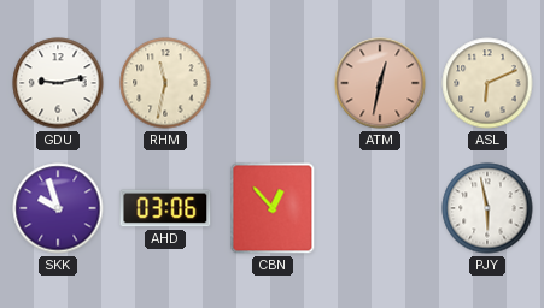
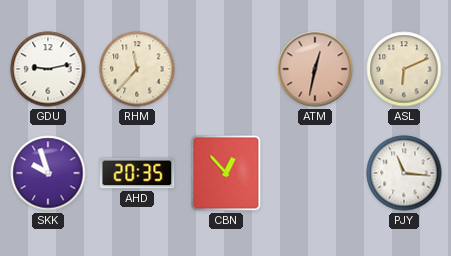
RHM: 11:32 -> 11:37 (137, 69)
AHD: 03:06 -> 20:35 (137, 173)
PJY: 5:58 -> 11:16 (404, 173)
